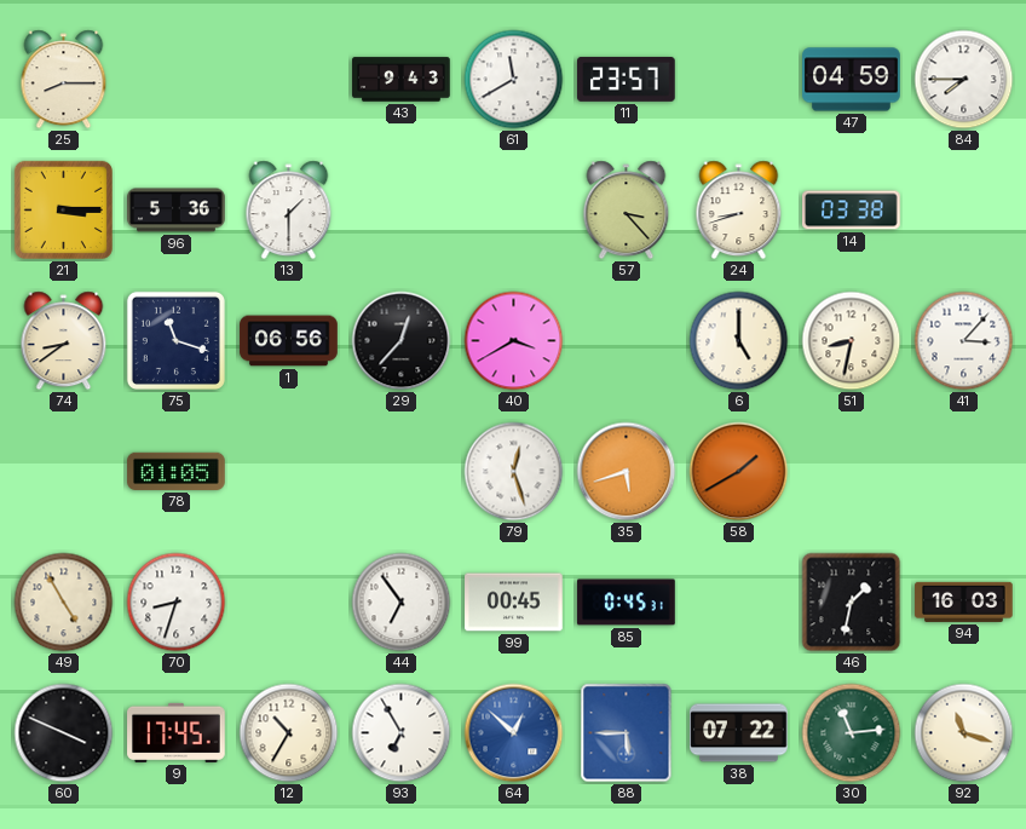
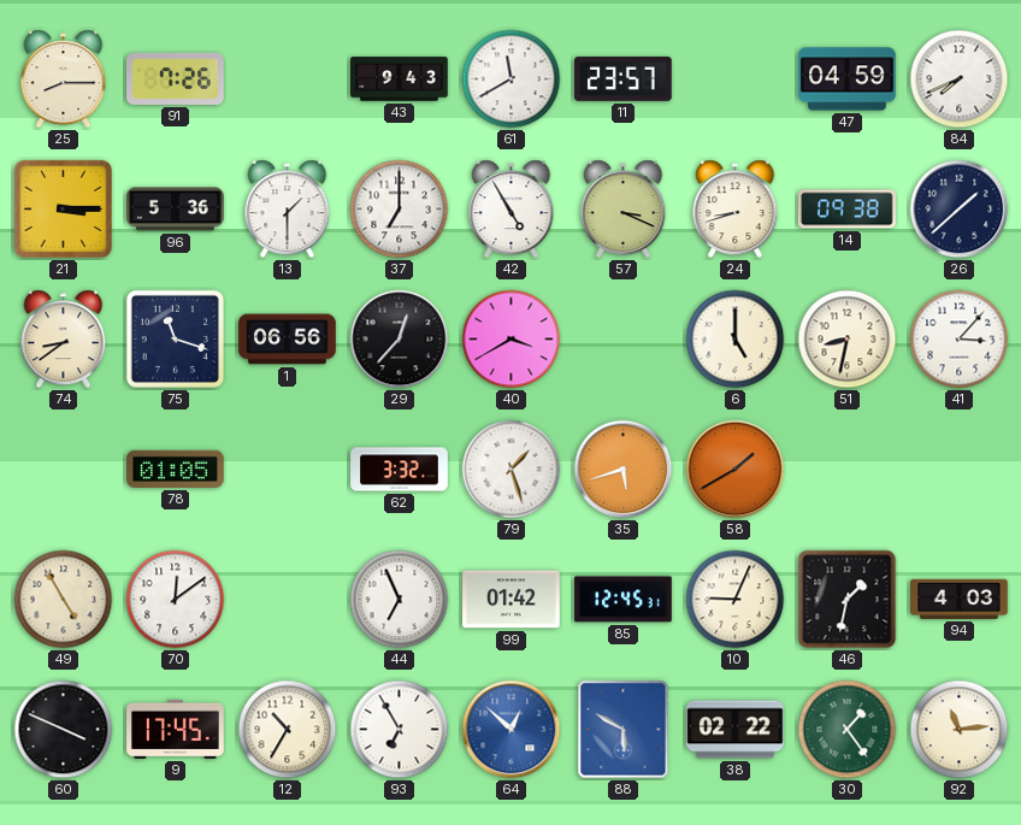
91: none -> 7:26 (176, 78)
84: 7:45 -> 7:41 (960, 79)
37: none -> 7:00 (400, 210)
42: none -> 4:55 (512, 210)
57: 3:23 -> 3:19 (624, 210)
14: 03:38 -> 09:38 (848, 210)
26: none -> 1:38 (960, 210)
62: none -> 3:32 (400, 470)
79: 12:27 -> 1:27 (512, 470)
70: 8:33 -> 12:09 (176, 600)
44: 6:54 -> 6:56 (400, 600)
99: 00:45 -> 01:42 (512, 600)
85: 0:45 -> 12:45 (624, 600)
10: none -> 9:04 (736, 600)
94: 16:03 -> 4:03 (960, 599)
88: 5:45 -> 5:50 (624, 730)
38: 07:22 -> 02:22 (736, 730)
30: 11:14 -> 1:24 (848, 730)
92: 11:18 -> 11:14 (960, 730)
